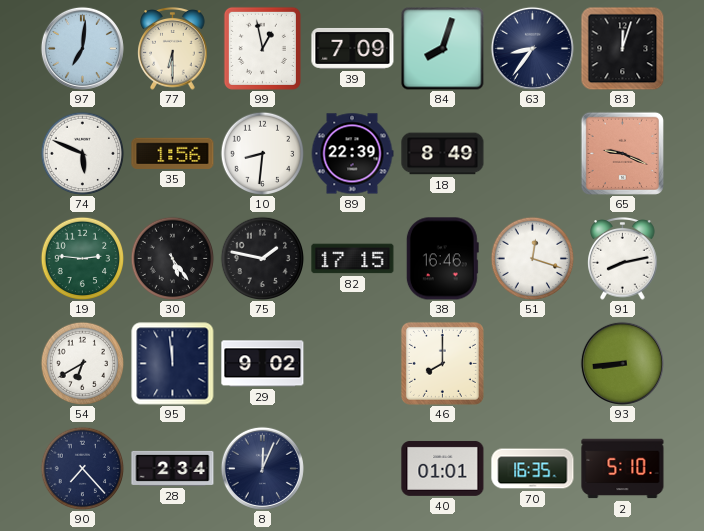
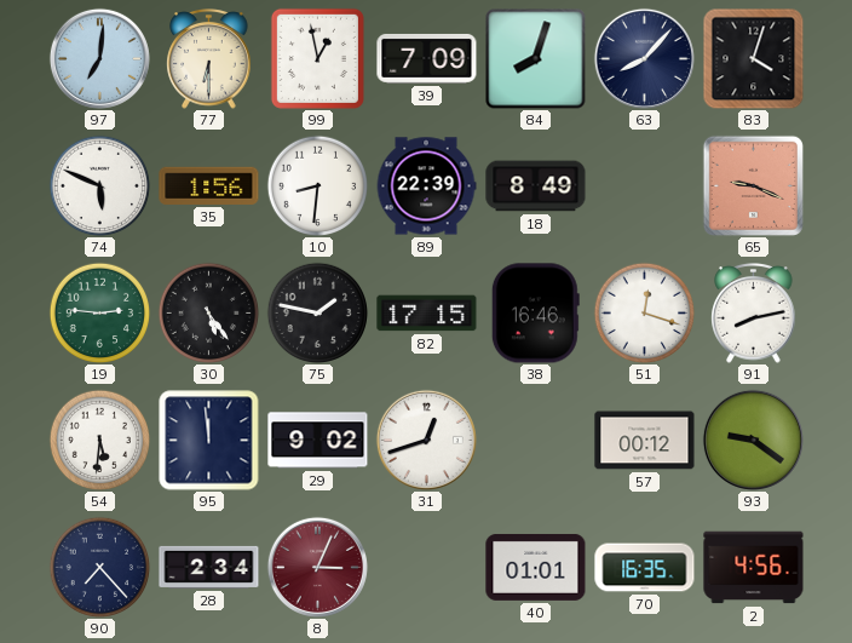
63: 8:36 -> 8:07 (644, 58)
83: 12:03 -> 4:03 (753, 58)
54: 6:40 -> 5:31 (99, 440)
31: none -> 12:42 (426, 440)
46: 8:00 -> none (442, 363)
57: none -> 00:12 (645, 441)
93: 8:44 -> 9:21 (753, 440)
8: 12:04 -> 3:04 (317, 567)
8 dial: navy -> burgundy (317, 567)
2: 5:10 -> 4:56 (754, 568)
